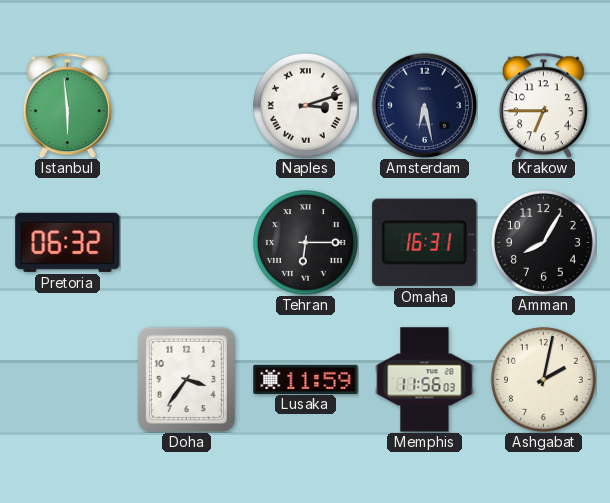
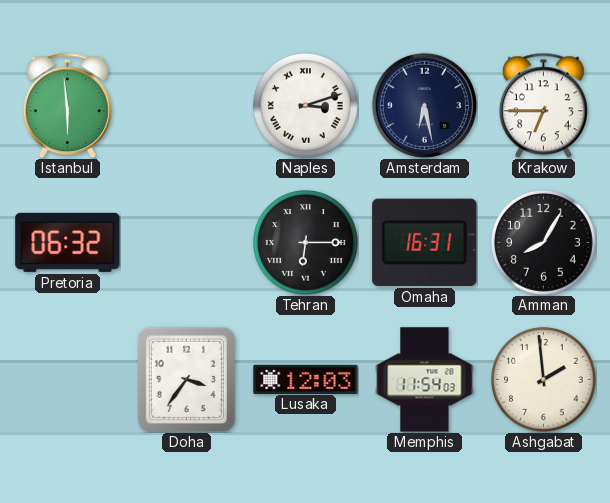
Lusaka: 11:59 -> 12:03 (306, 379)
Memphis: 11:56 -> 11:54 (425, 380)
Ashgabat: 2:02 -> 1:59 (544, 380)
